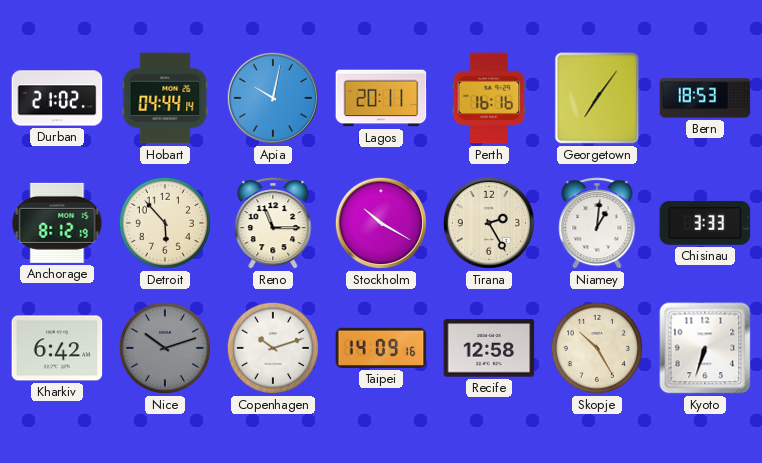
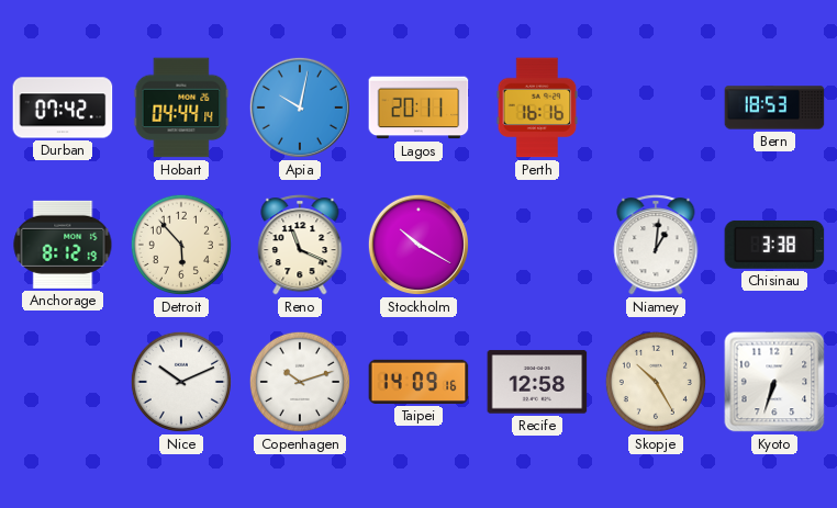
Durban: 21:02 -> 07:42 (63, 108)
Georgetown: 7:06 -> none (597, 98)
Reno: 11:15 -> 11:19 (300, 245)
Tirana: 2:25 -> none (489, 223)
Chisinau: 3:33 -> 3:38 (774, 245)
Kharkiv: 6:42 -> none (57, 348)
Nice: 10:12 -> 10:11 (181, 382)
Nice dial: grey -> white (181, 382)
